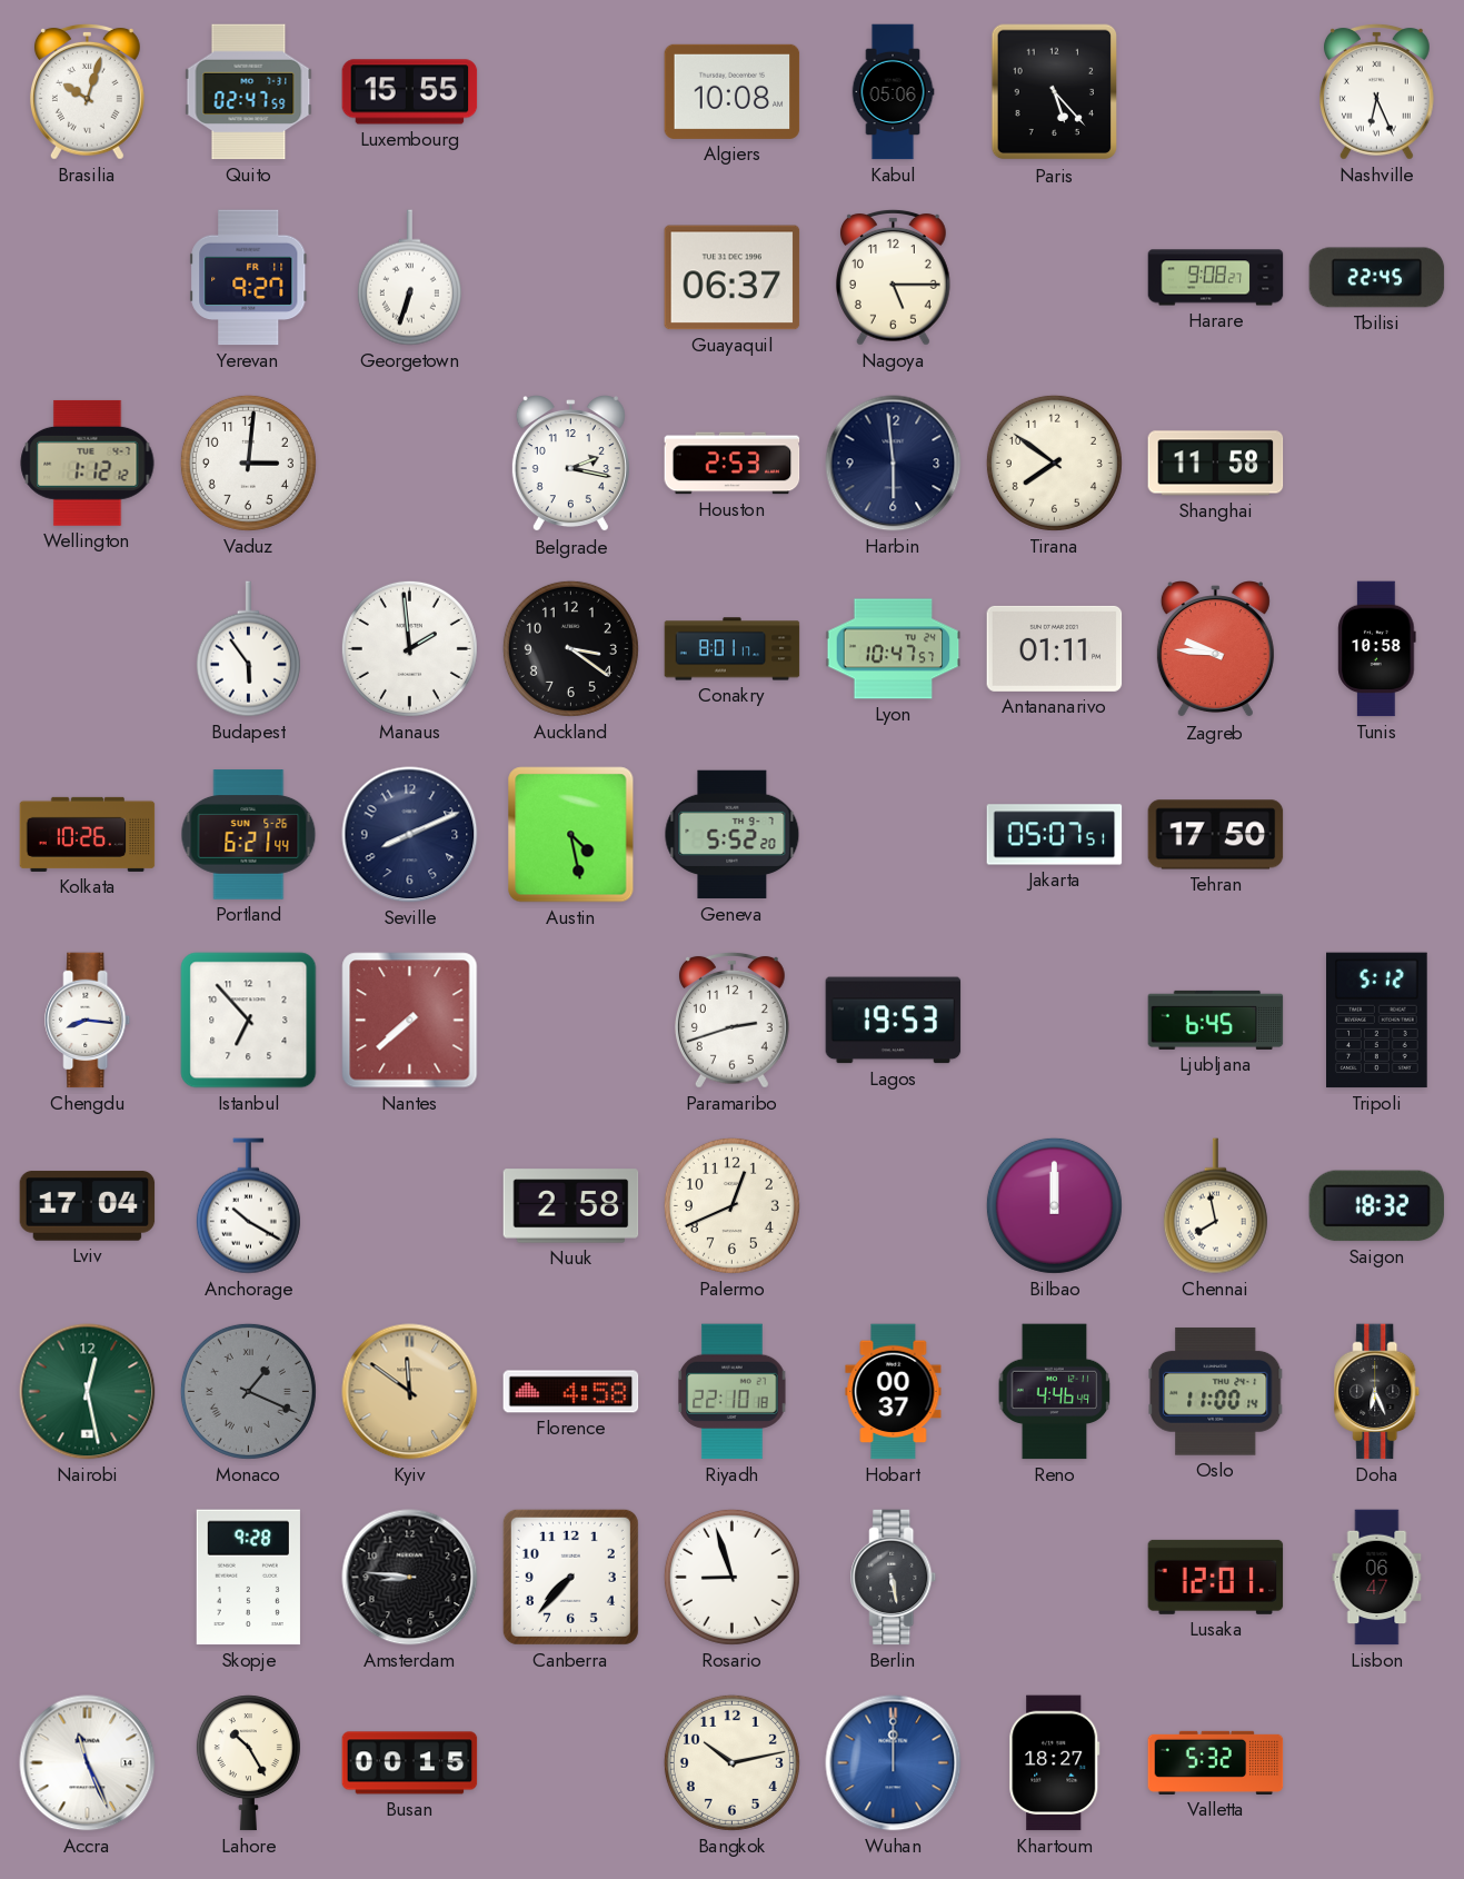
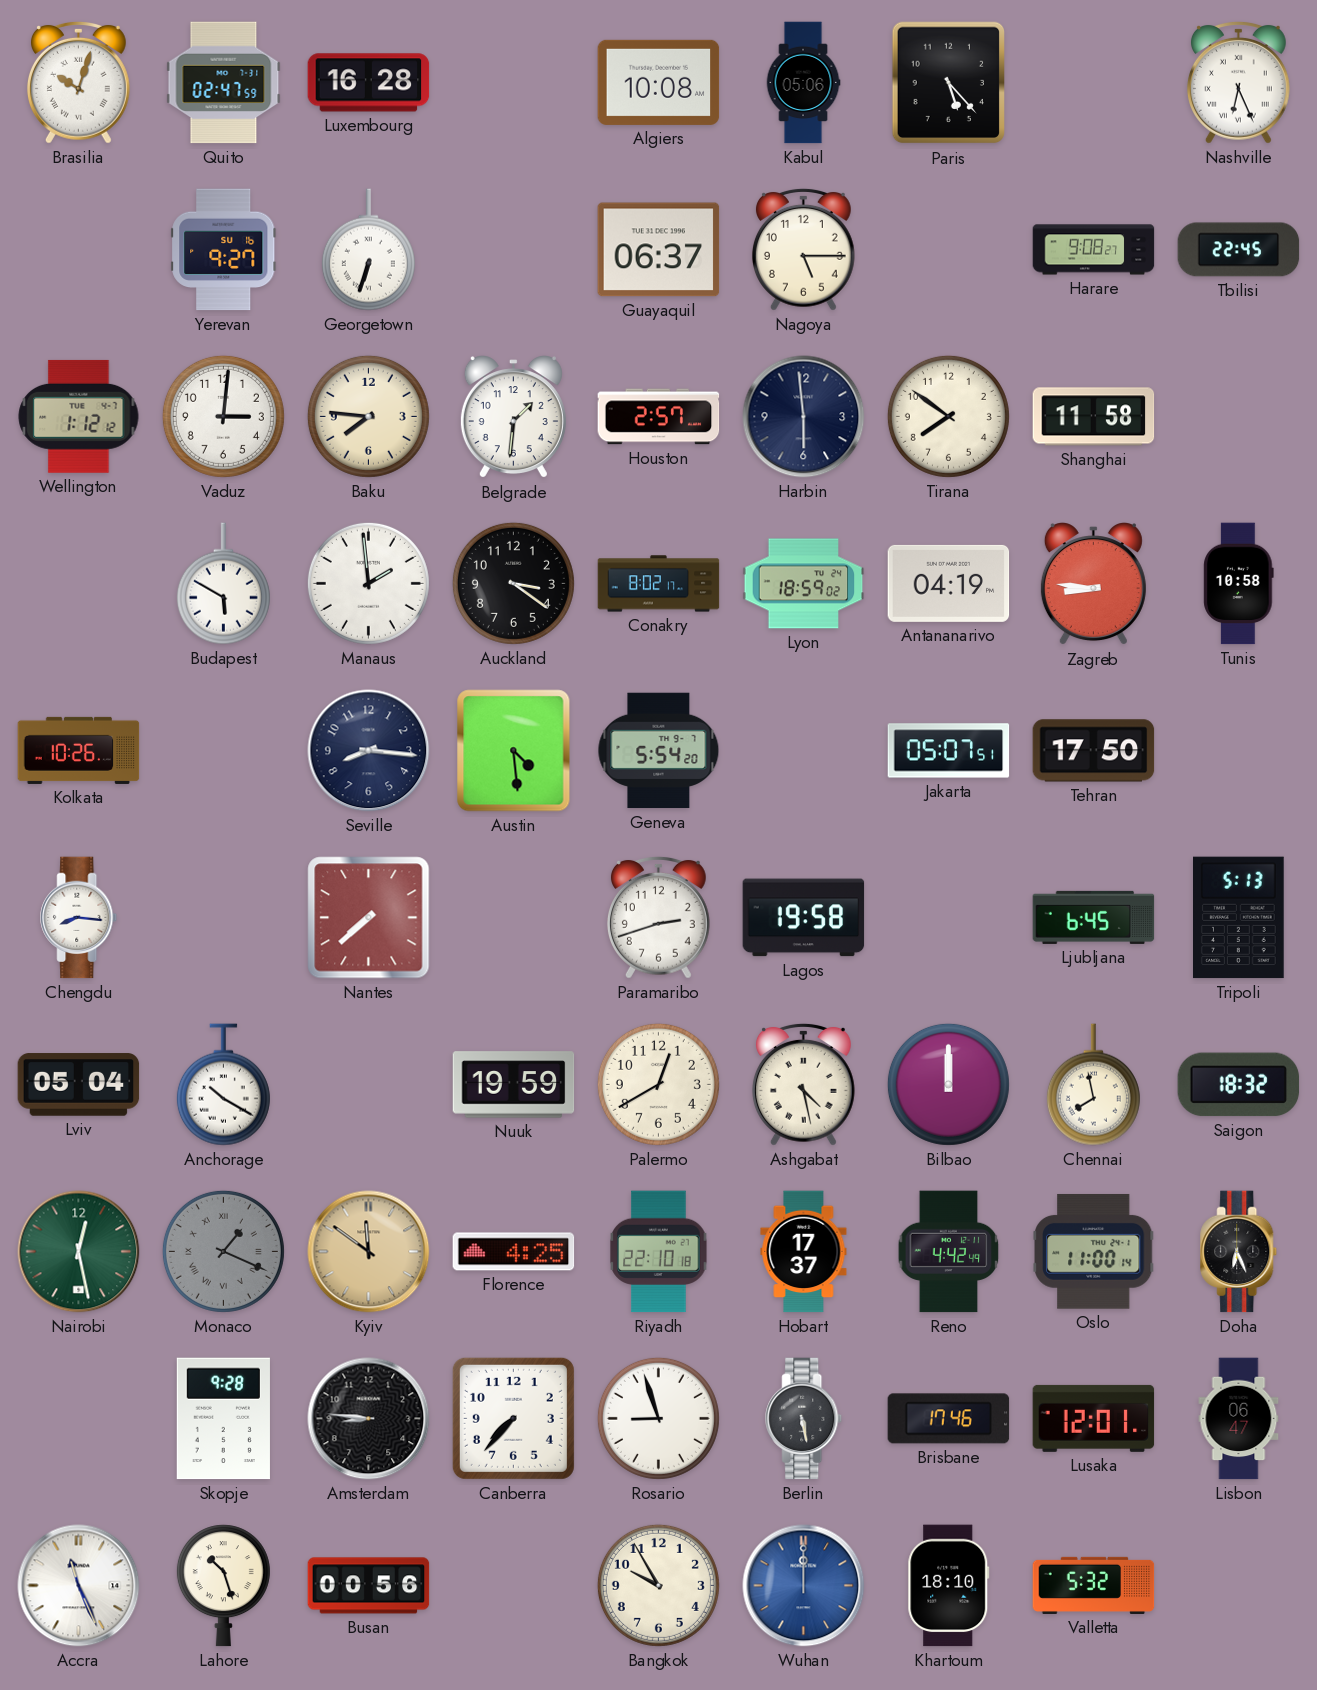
Luxembourg: 15:55 -> 16:28 (369, 83)
Yerevan date: FR 11 -> SU 16 (224, 250)
Baku: none -> 7:46 (368, 416)
Belgrade: 2:17 -> 1:31 (513, 417)
Houston: 2:53 -> 2:57 (659, 417)
Budapest: 5:54 -> 5:50 (223, 584)
Conakry: 8:01 -> 8:02 (659, 584)
Lyon: 10:47 -> 18:59 (804, 584)
Antananarivo: 01:11 -> 04:19 (949, 583)
Zagreb: 9:46 -> 8:46 (1093, 584)
Portland: 6:21 -> none (249, 835)
Seville: 8:11 -> 8:16 (369, 751)
Austin: 4:28 -> 4:29 (514, 751)
Geneva: 5:52 -> 5:54 (659, 751)
Istanbul: 6:53 -> none (249, 1021)
Lagos: 19:53 -> 19:58 (804, 918)
Tripoli: 5:12 -> 5:13 (1239, 918)
Lviv: 17:04 -> 05:04 (79, 1085)
Nuuk: 2:58 -> 19:59 (514, 1085)
Palermo: 12:41 -> 12:40 (658, 1084)
Ashgabat: none -> 4:28 (803, 1084)
Florence: 4:58 -> 4:25 (514, 1252)
Hobart: 00:37 -> 17:37 (804, 1252)
Reno: 4:46 -> 4:42 (949, 1252)
Brisbane: none -> 17:46 (949, 1419)
Lahore: 10:25 -> 10:27 (223, 1586)
Busan: 00:15 -> 00:56 (369, 1586)
Bangkok: 10:13 -> 9:55 (658, 1585)
Khartoum: 18:27 -> 18:10 (949, 1586)
